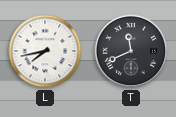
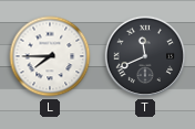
L: 7:43 -> 7:45 (50, 56)
